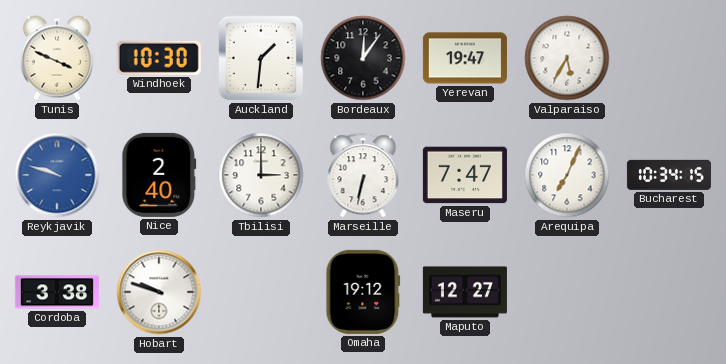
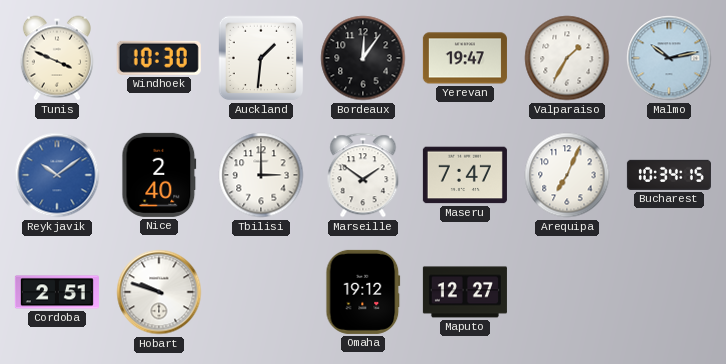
Valparaiso: 5:35 -> 1:35 (567, 58)
Malmo: none -> 10:13 (669, 58)
Reykjavik: 9:48 -> 10:09 (57, 175)
Marseille: 6:32 -> 1:51 (363, 175)
Cordoba: 3:38 -> 2:51 (57, 292)
